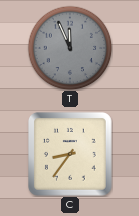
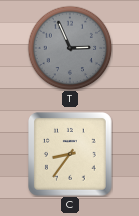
T: 11:56 -> 2:56 (70, 48)
